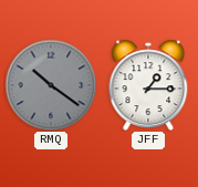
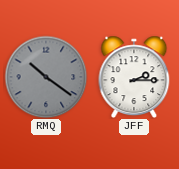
JFF: 1:15 -> 2:15 (134, 77)
